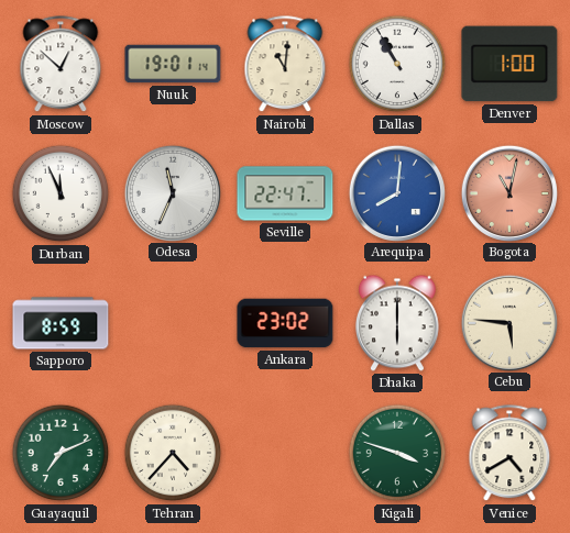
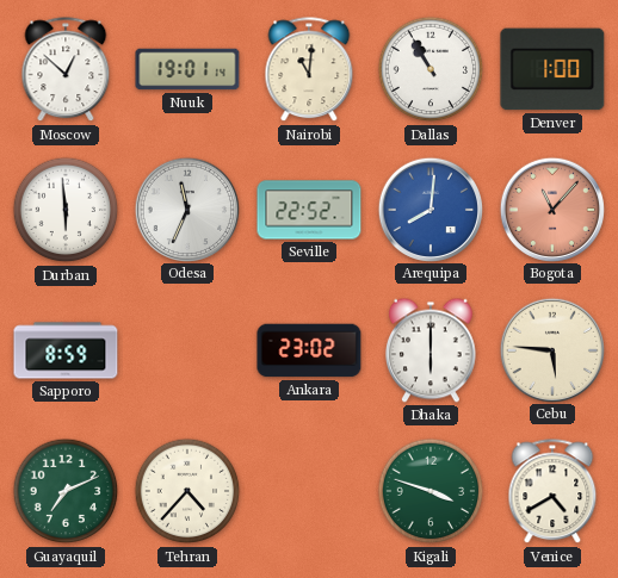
Durban: 11:56 -> 5:59 (66, 210)
Seville: 22:47 -> 22:52 (309, 210)
Bogota: 11:02 -> 11:07 (551, 209)
